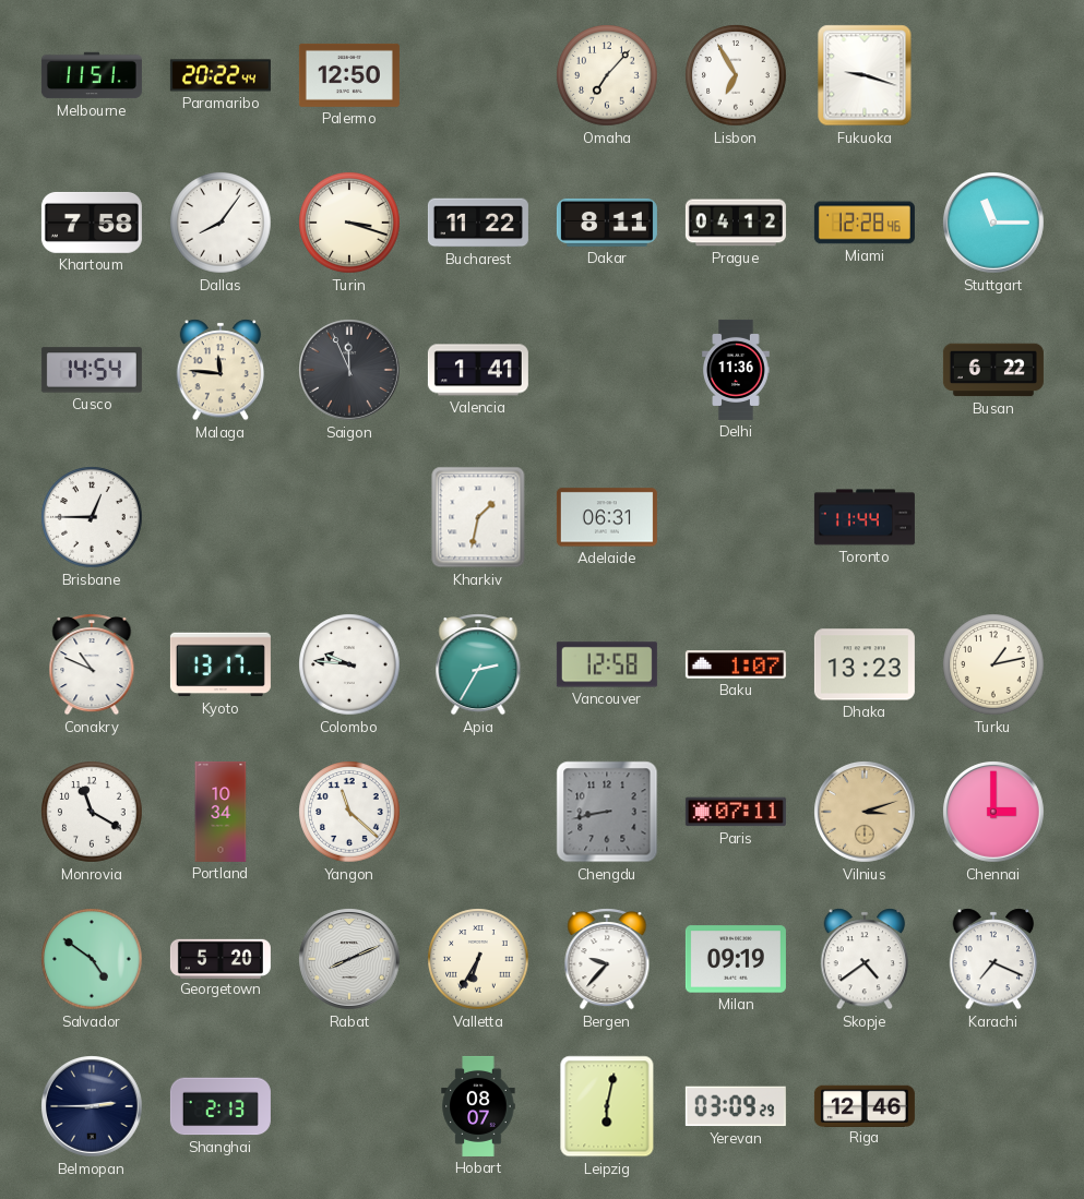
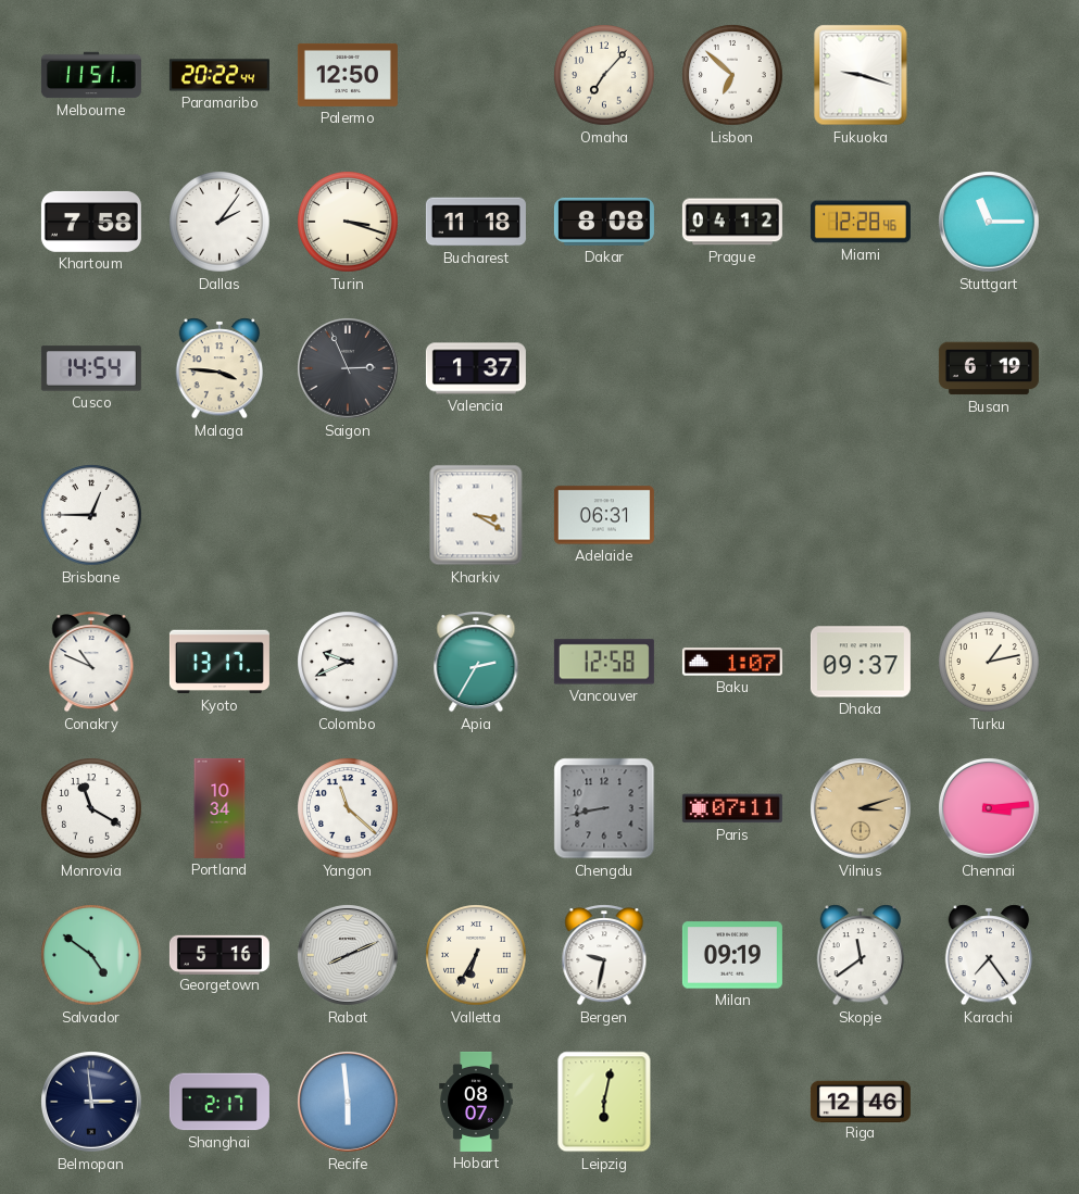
Lisbon: 6:55 -> 6:52 (732, 75)
Dallas: 8:06 -> 2:06 (219, 222)
Bucharest: 11:22 -> 11:18 (476, 222)
Dakar: 8:11 -> 8:08 (604, 222)
Malaga: 11:46 -> 3:46 (219, 368)
Saigon: 11:56 -> 2:56 (349, 369)
Valencia: 1:41 -> 1:37 (476, 368)
Delhi: 11:36 -> none (736, 370)
Busan: 6:22 -> 6:19 (989, 368)
Kharkiv: 1:32 -> 3:20 (476, 515)
Toronto: 11:44 -> none (865, 517)
Colombo: 9:46 -> 9:41 (348, 662)
Dhaka: 13:23 -> 09:37 (861, 662)
Chennai: 3:00 -> 3:14 (990, 809)
Georgetown: 5:20 -> 5:16 (219, 954)
Bergen: 9:37 -> 9:32 (604, 955)
Skopje: 4:39 -> 11:39 (861, 955)
Karachi: 7:19 -> 7:24 (989, 955)
Belmopan: 2:45 -> 2:59 (92, 1103)
Shanghai: 2:13 -> 2:17 (219, 1102)
Recife: none -> 5:59 (349, 1103)
Yerevan: 03:09 -> none (736, 1106)
